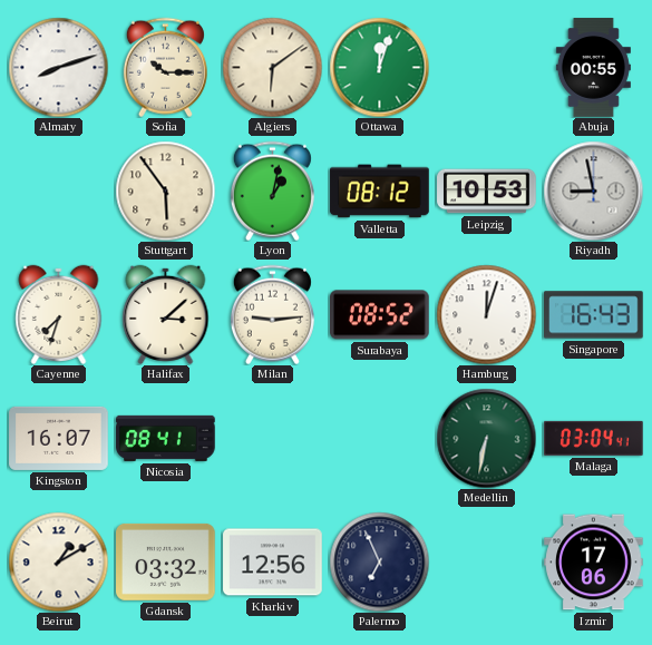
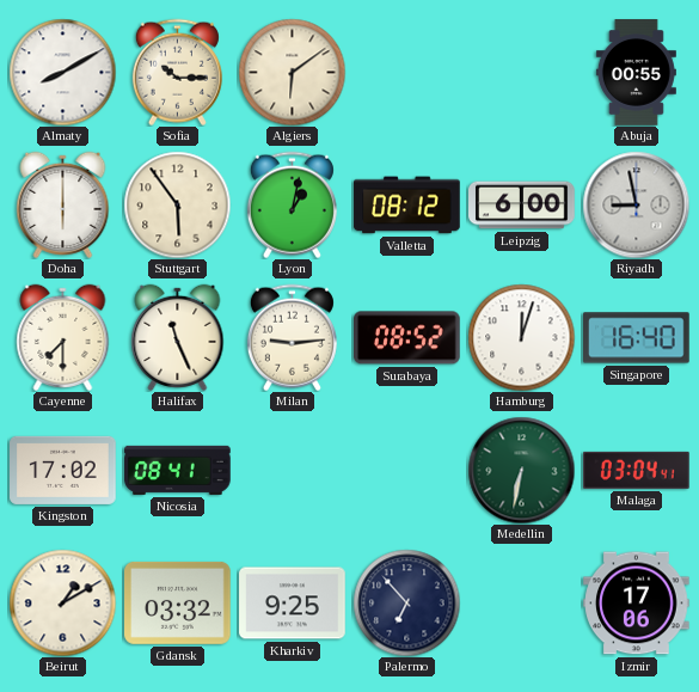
Almaty: 8:12 -> 8:10 (62, 72)
Ottawa: 12:03 -> none (379, 67)
Doha: none -> 6:00 (63, 204)
Leipzig: 10:53 -> 6:00 (522, 206)
Cayenne: 7:33 -> 7:30 (63, 337)
Halifax: 3:08 -> 11:26 (178, 337)
Singapore: 16:43 -> 16:40 (637, 338)
Kingston: 16:07 -> 17:02 (63, 470)
Kharkiv: 12:56 -> 9:25 (293, 604)
Palermo: 6:56 -> 6:53 (406, 602)
